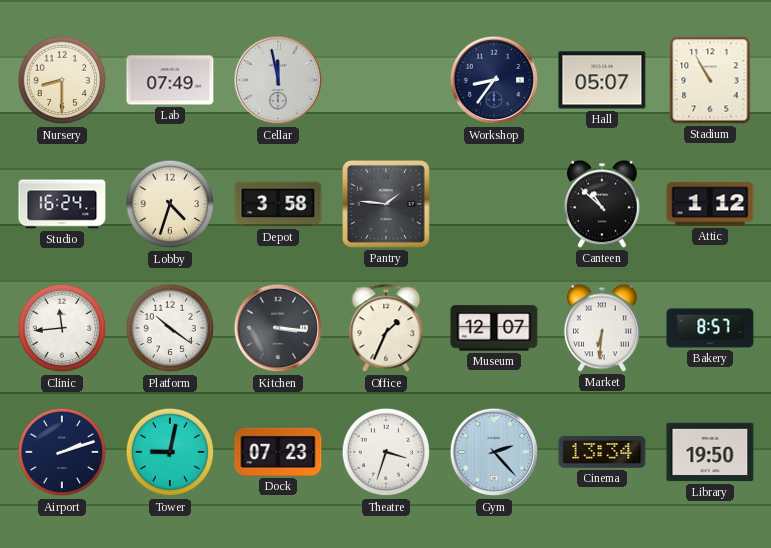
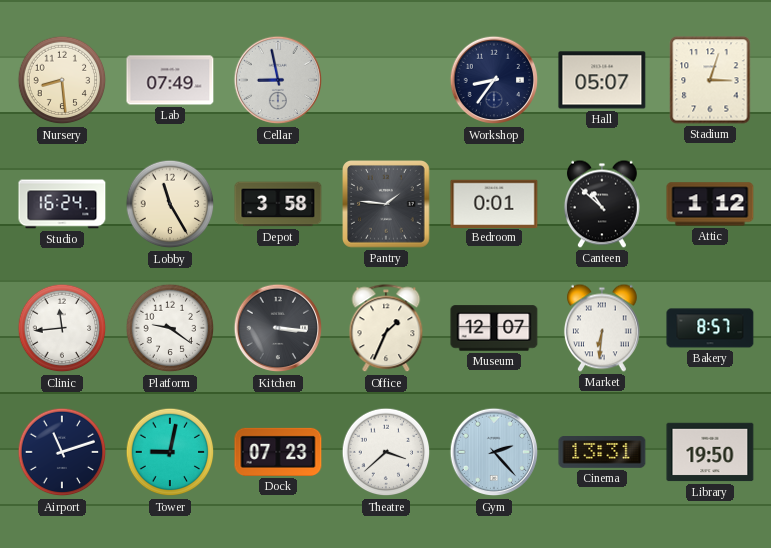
Nursery: 8:30 -> 8:29 (62, 80)
Cellar: 11:58 -> 8:58 (278, 80)
Stadium: 10:55 -> 3:03 (710, 80)
Lobby: 4:33 -> 11:25 (170, 204)
Bedroom: none -> 0:01 (494, 203)
Platform: 10:21 -> 9:21 (170, 328)
Airport: 2:12 -> 11:12 (62, 452)
Theatre: 3:33 -> 3:38 (386, 452)
Cinema: 13:34 -> 13:31 (602, 453)
